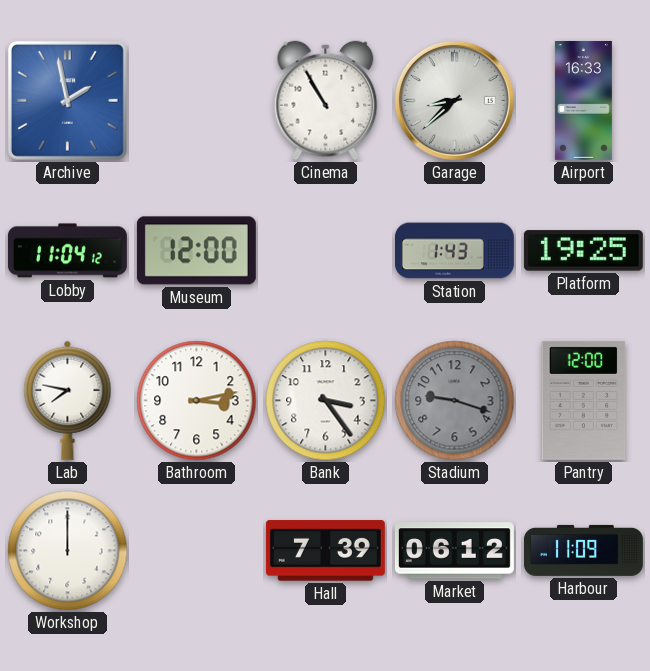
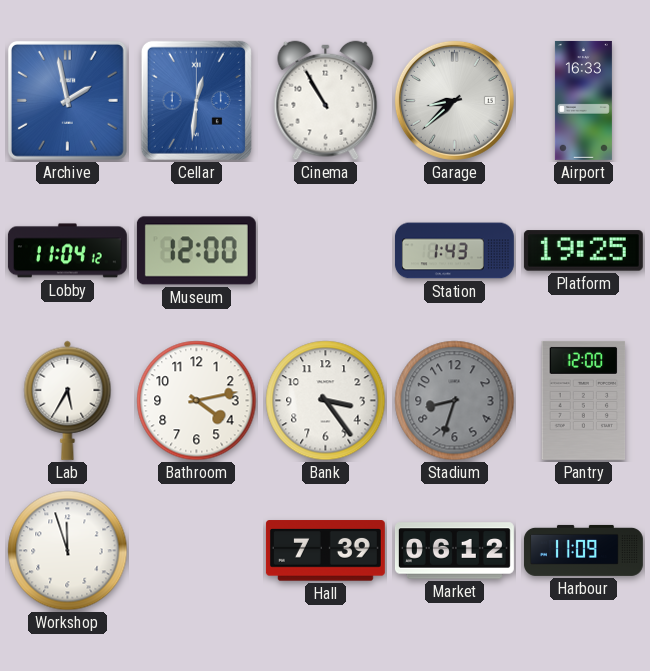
Cellar: none -> 12:31 (196, 100)
Lab: 7:47 -> 5:35 (68, 400)
Bathroom: 3:13 -> 4:13 (197, 401)
Stadium: 9:18 -> 8:33 (455, 401)
Workshop: 12:00 -> 11:57 (68, 551)
